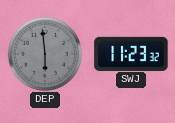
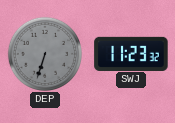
DEP: 5:59 -> 6:33 (44, 53)
